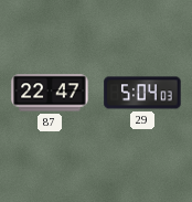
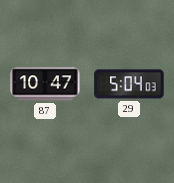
87: 22:47 -> 10:47 (45, 84)
